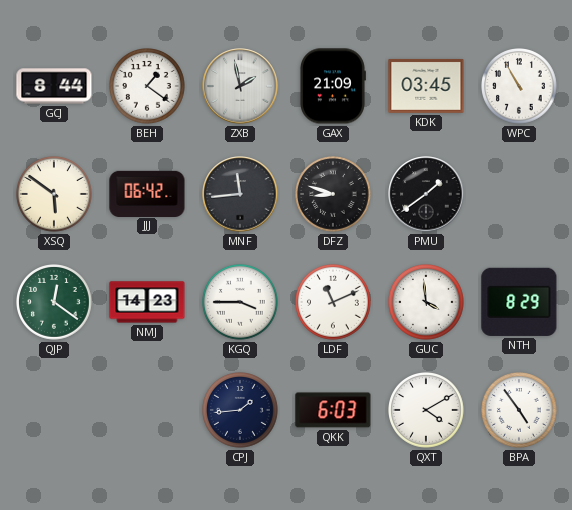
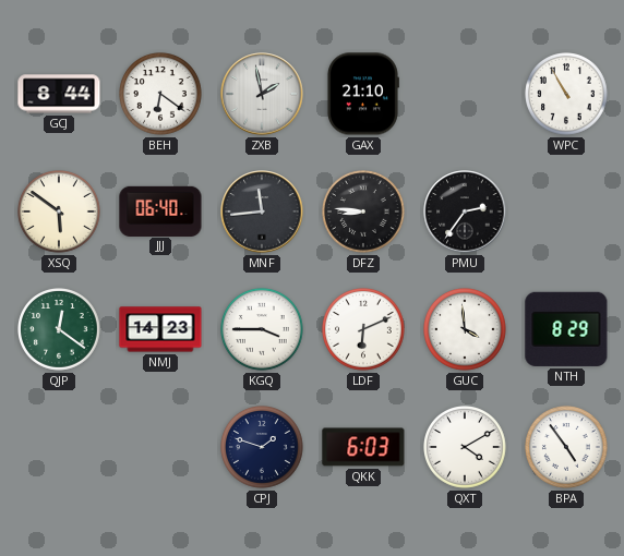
BEH: 1:21 -> 6:21 (161, 95)
GAX: 21:09 -> 21:10 (362, 94)
KDK: 03:45 -> none (426, 86)
JJJ: 06:42 -> 06:40 (160, 210)
DFZ: 8:48 -> 8:46 (364, 213)
PMU: 1:39 -> 2:36 (465, 211)
LDF: 11:11 -> 6:11 (364, 330)
CPJ: 1:44 -> 1:48 (263, 448)
